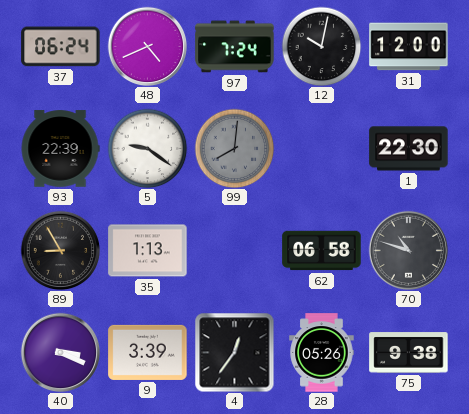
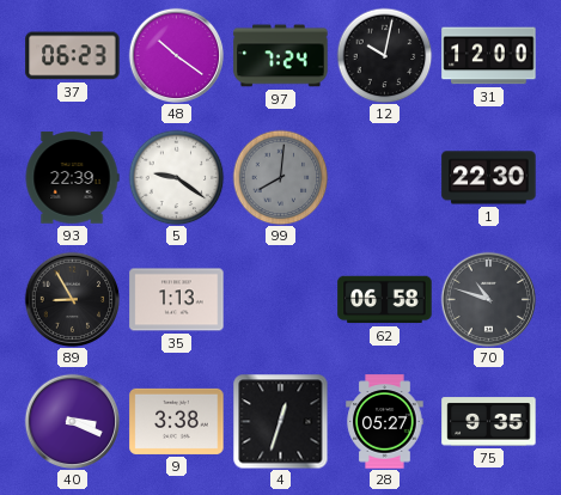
37: 06:24 -> 06:23 (73, 56)
48: 4:41 -> 10:21 (176, 55)
9: 3:39 -> 3:38 (177, 421)
4: 12:36 -> 12:33 (280, 421)
28: 05:26 -> 05:27 (385, 422)
75: 9:38 -> 9:35 (489, 422)
